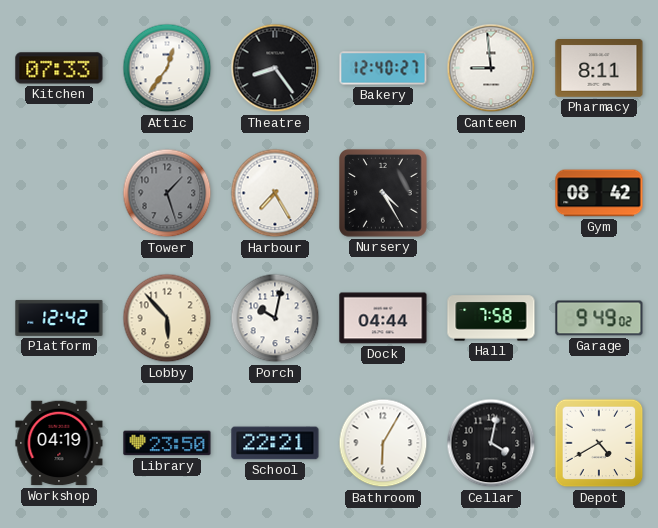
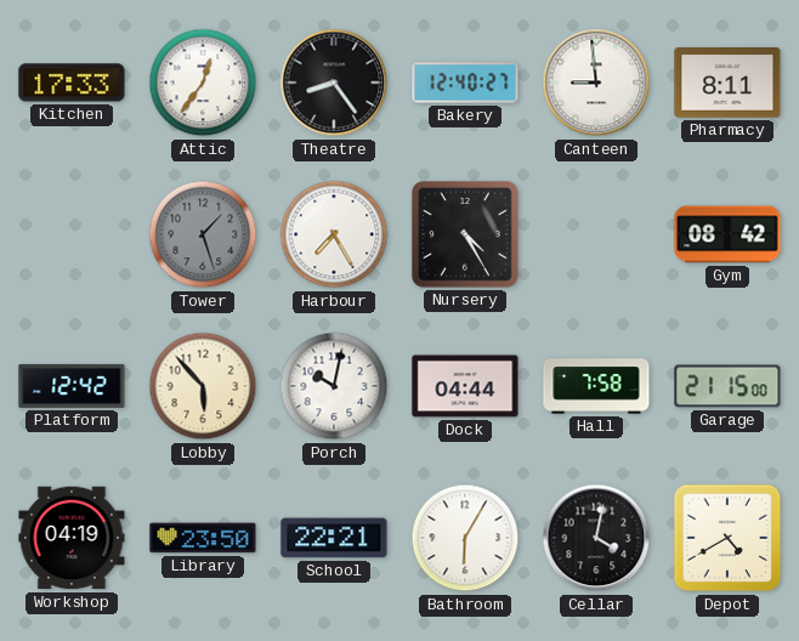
Kitchen: 07:33 -> 17:33 (72, 83)
Garage: 9:49 -> 21:15 (727, 386)
